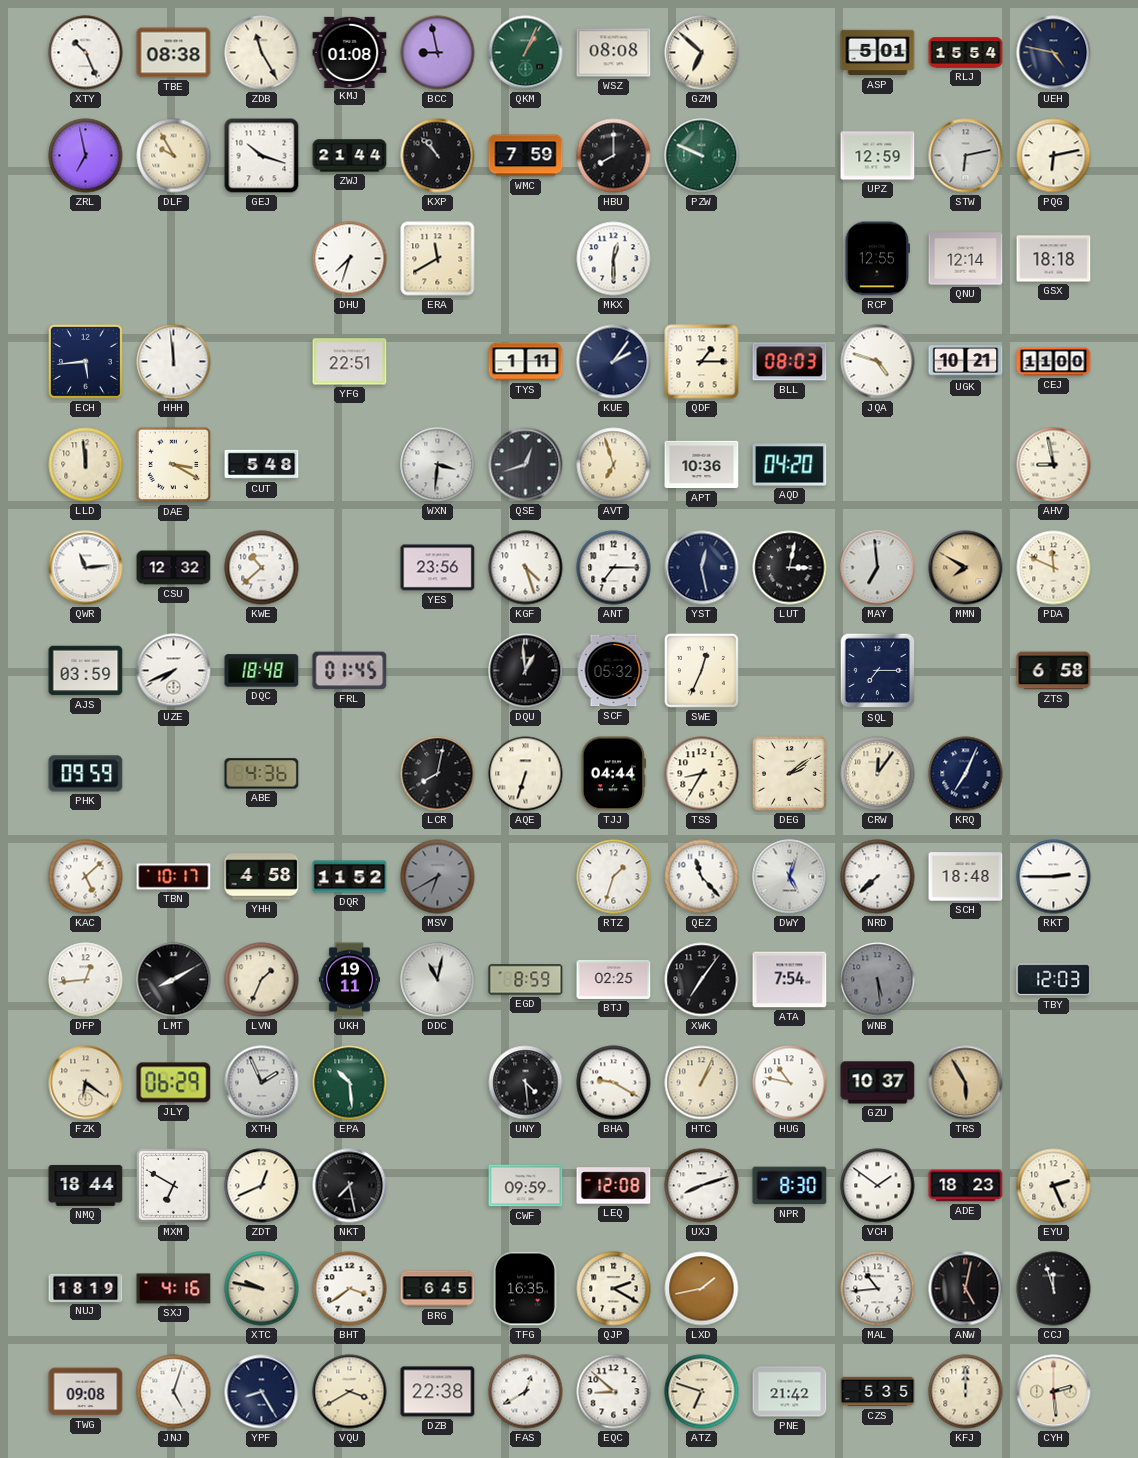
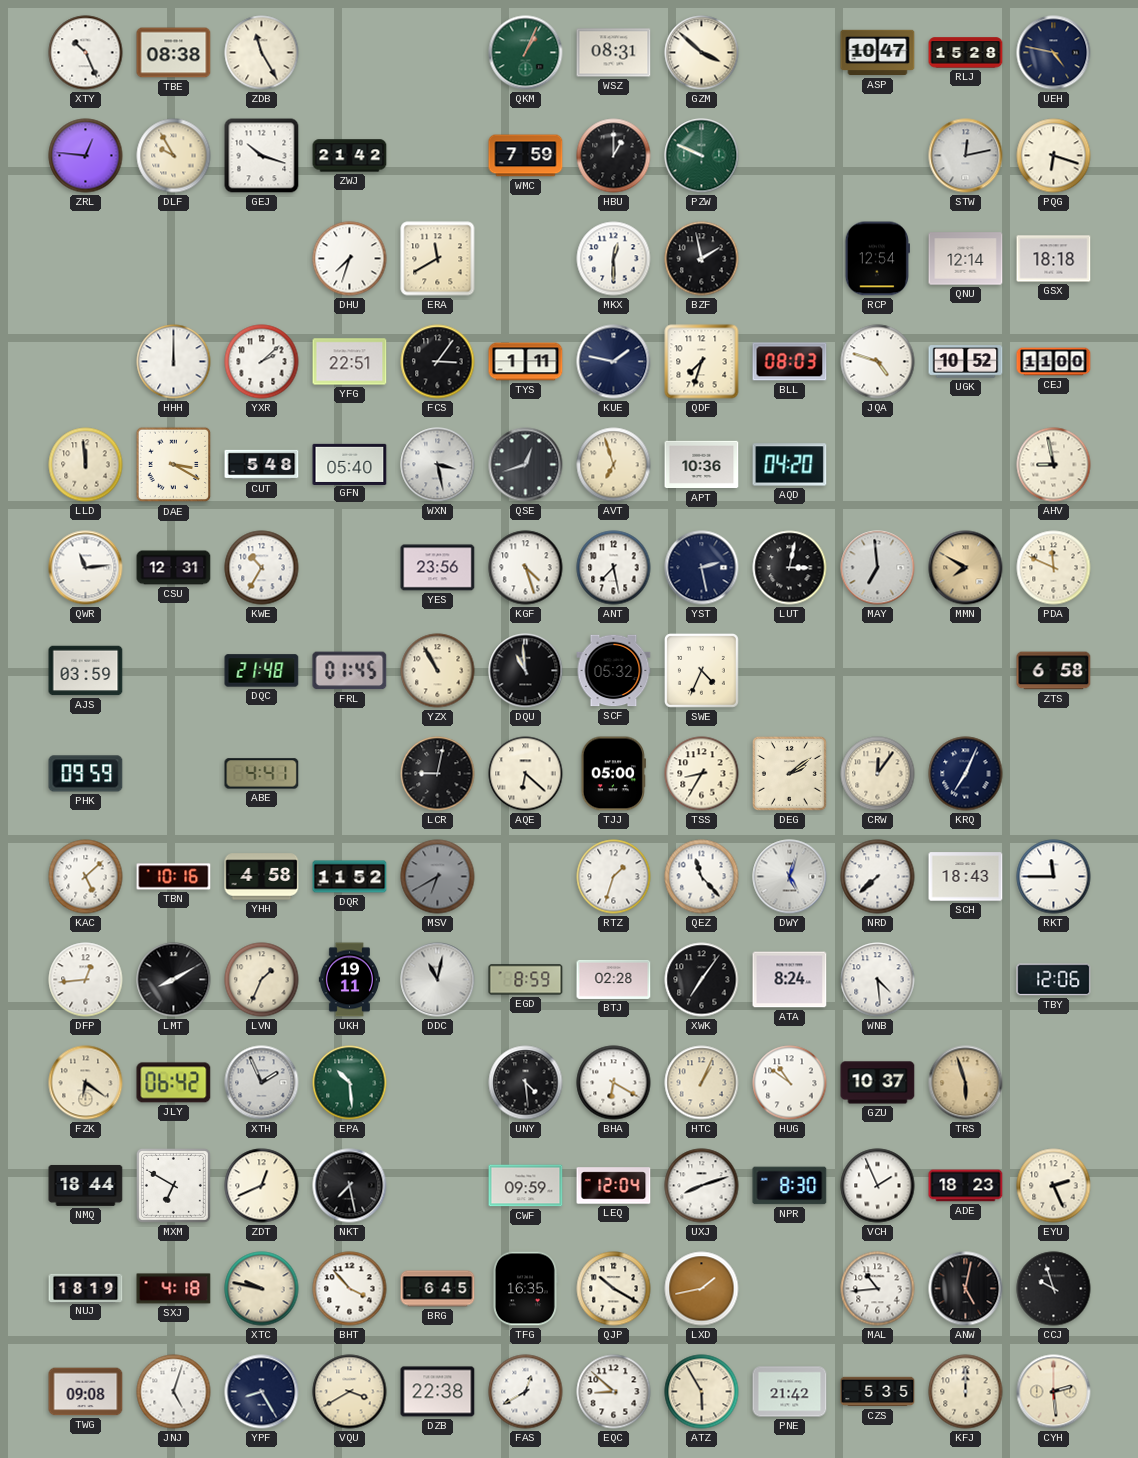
KMJ: 01:08 -> none (350, 52)
BCC: 8:58 -> none (438, 53)
WSZ: 08:08 -> 08:31 (614, 53)
GZM: 6:52 -> 3:52 (702, 53)
ASP: 5:01 -> 10:47 (878, 53)
RLJ: 15:54 -> 15:28 (966, 53)
ZRL: 6:58 -> 12:46 (86, 156)
ZWJ: 21:44 -> 21:42 (350, 156)
KXP: 10:53 -> none (438, 156)
HBU: 8:00 -> 1:00 (614, 156)
UPZ: 12:59 -> none (878, 156)
STW: 6:13 -> 12:13 (966, 156)
PQG: 6:13 -> 6:18 (1054, 156)
BZF: none -> 1:58 (702, 259)
RCP: 12:55 -> 12:54 (877, 259)
ECH: 5:44 -> none (85, 361)
HHH: 11:59 -> 12:00 (174, 362)
YXR: none -> 2:08 (262, 362)
FCS: none -> 3:06 (438, 362)
KUE: 2:06 -> 1:47 (614, 362)
QDF: 1:15 -> 7:33 (702, 362)
UGK: 10:21 -> 10:52 (966, 362)
GFN: none -> 05:40 (350, 464)
WXN: 3:31 -> 3:28 (438, 465)
CSU: 12:32 -> 12:31 (174, 568)
KWE: 10:38 -> 10:35 (262, 568)
ANT: 7:15 -> 7:28 (614, 568)
YST: 12:28 -> 2:28 (702, 568)
UZE: 7:41 -> none (174, 671)
DQC: 18:48 -> 21:48 (262, 671)
YZX: none -> 10:55 (438, 671)
DQU: 12:59 -> 10:59 (526, 671)
SWE: 12:34 -> 4:34 (701, 670)
SQL: 7:15 -> none (878, 671)
ABE: 4:36 -> 4:41 (262, 774)
LCR: 8:02 -> 9:02 (438, 774)
AQE: 6:33 -> 6:22 (526, 774)
TJJ: 04:44 -> 05:00 (613, 774)
TBN: 10:17 -> 10:16 (174, 877)
SCH: 18:48 -> 18:43 (966, 877)
RKT: 2:45 -> 11:45 (1054, 877)
BTJ: 02:25 -> 02:28 (614, 979)
ATA: 7:54 -> 8:24 (790, 980)
WNB: 5:29 -> 4:29 (878, 980)
WNB dial: grey -> white (878, 980)
TBY: 12:03 -> 12:06 (1054, 980)
JLY: 06:29 -> 06:42 (174, 1083)
BHA: 9:20 -> 6:20 (614, 1083)
HUG: 10:47 -> 10:51 (790, 1083)
TRS: 5:55 -> 5:57 (966, 1083)
LEQ: 12:08 -> 12:04 (614, 1186)
VCH: 1:51 -> 1:56 (878, 1186)
SXJ: 4:16 -> 4:18 (174, 1289)
BHT: 3:39 -> 3:53 (350, 1289)
QJP: 2:20 -> 10:20 (614, 1289)
CCJ: 11:57 -> 9:57 (1054, 1289)
ATZ: 6:48 -> 5:55 (702, 1392)
